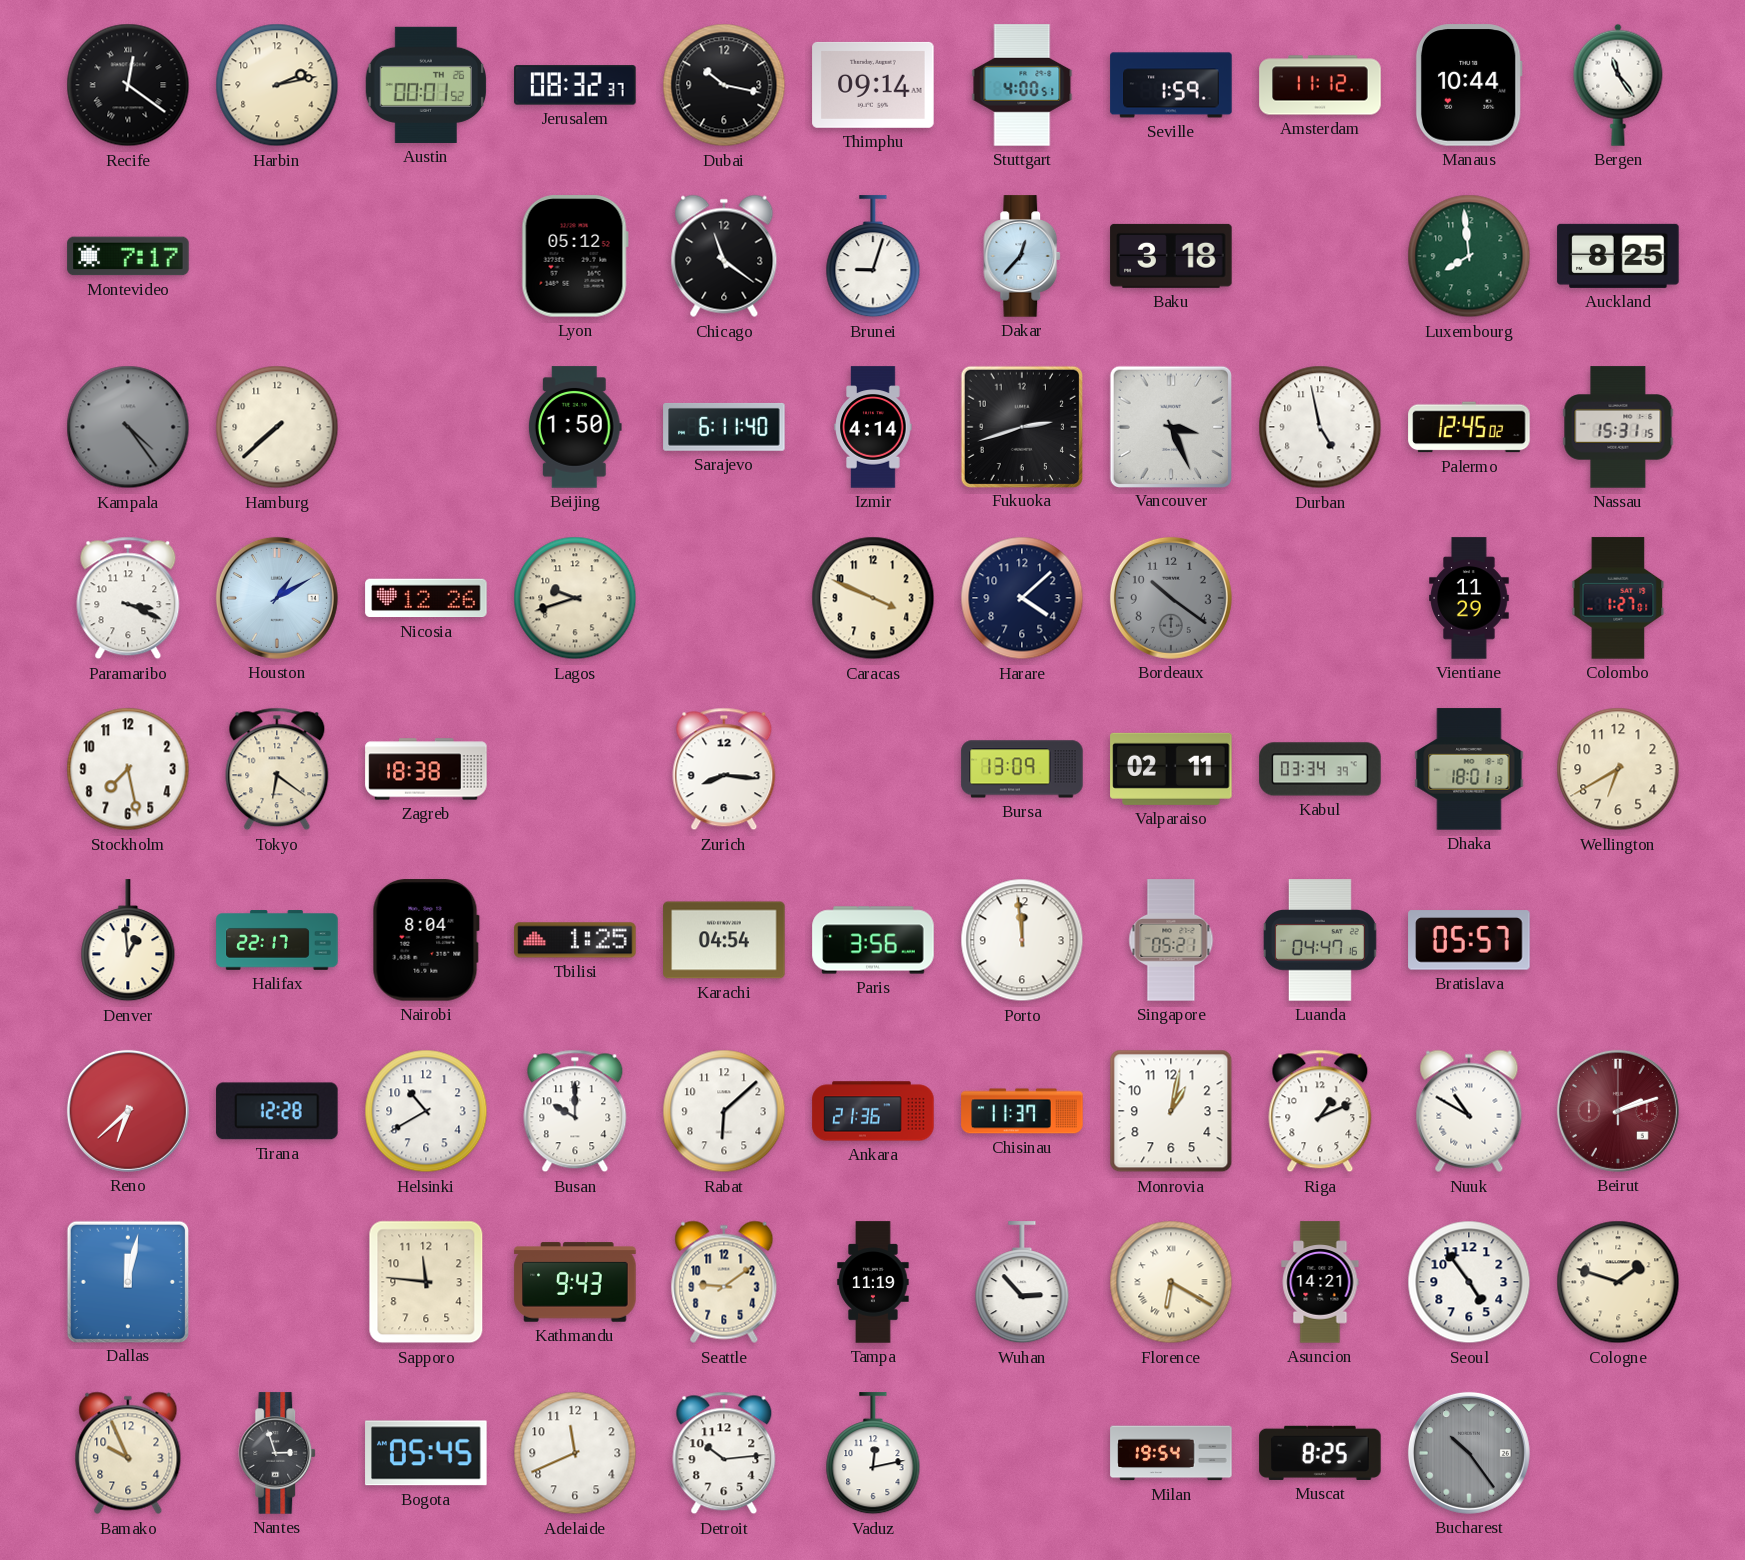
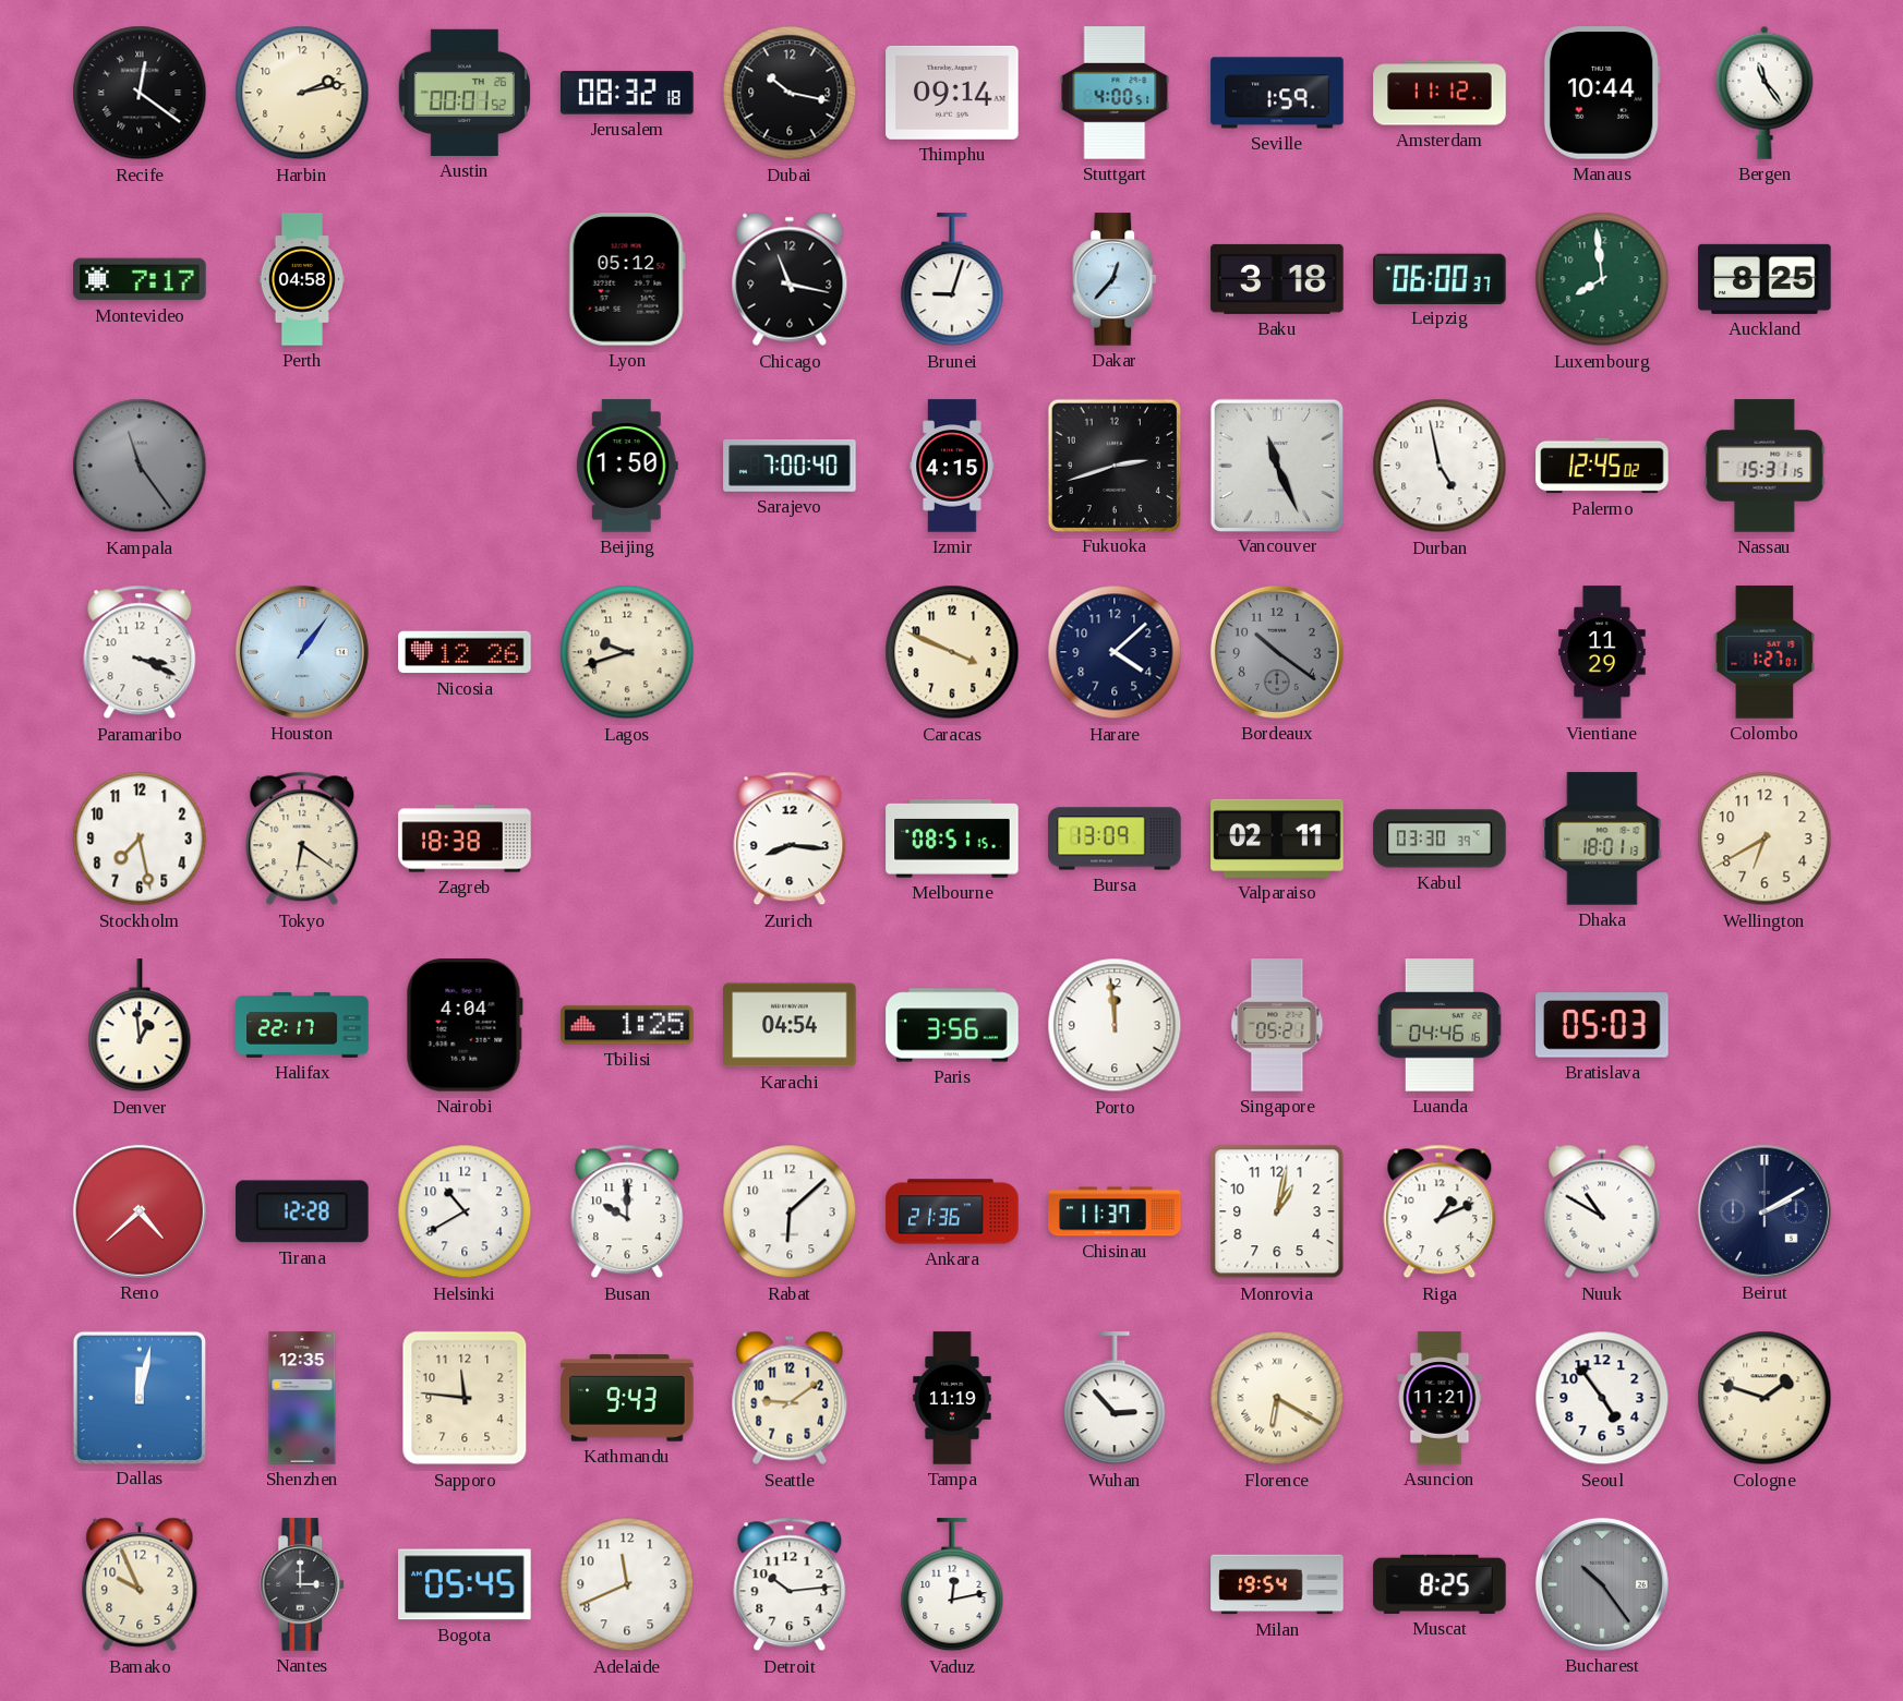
Jerusalem: 08:32:37 -> 08:32:18 (627, 93)
Perth: none -> 04:58 (301, 279)
Chicago: 11:21 -> 11:17 (790, 279)
Leipzig: none -> 06:00 (1440, 278)
Kampala: 4:24 -> 11:24 (140, 466)
Hamburg: 7:38 -> none (277, 427)
Sarajevo: 6:11 -> 7:00 (790, 466)
Izmir: 4:14 -> 4:15 (952, 466)
Vancouver: 3:26 -> 11:26 (1276, 465)
Houston: 1:10 -> 1:06 (302, 652)
Melbourne: none -> 08:51 (952, 839)
Kabul: 03:34 -> 03:30 (1440, 839)
Nairobi: 8:04 -> 4:04 (465, 1025)
Luanda: 04:47 -> 04:46 (1440, 1025)
Bratislava: 05:57 -> 05:03 (1602, 1025)
Reno: 6:38 -> 4:38 (140, 1211)
Beirut: 2:12 -> 2:10 (1765, 1211)
Beirut dial: burgundy -> navy (1765, 1211)
Shenzhen: none -> 12:35 (302, 1398)
Asuncion: 14:21 -> 11:21 (1440, 1398)
Nantes: 2:57 -> 3:00 (303, 1584)
